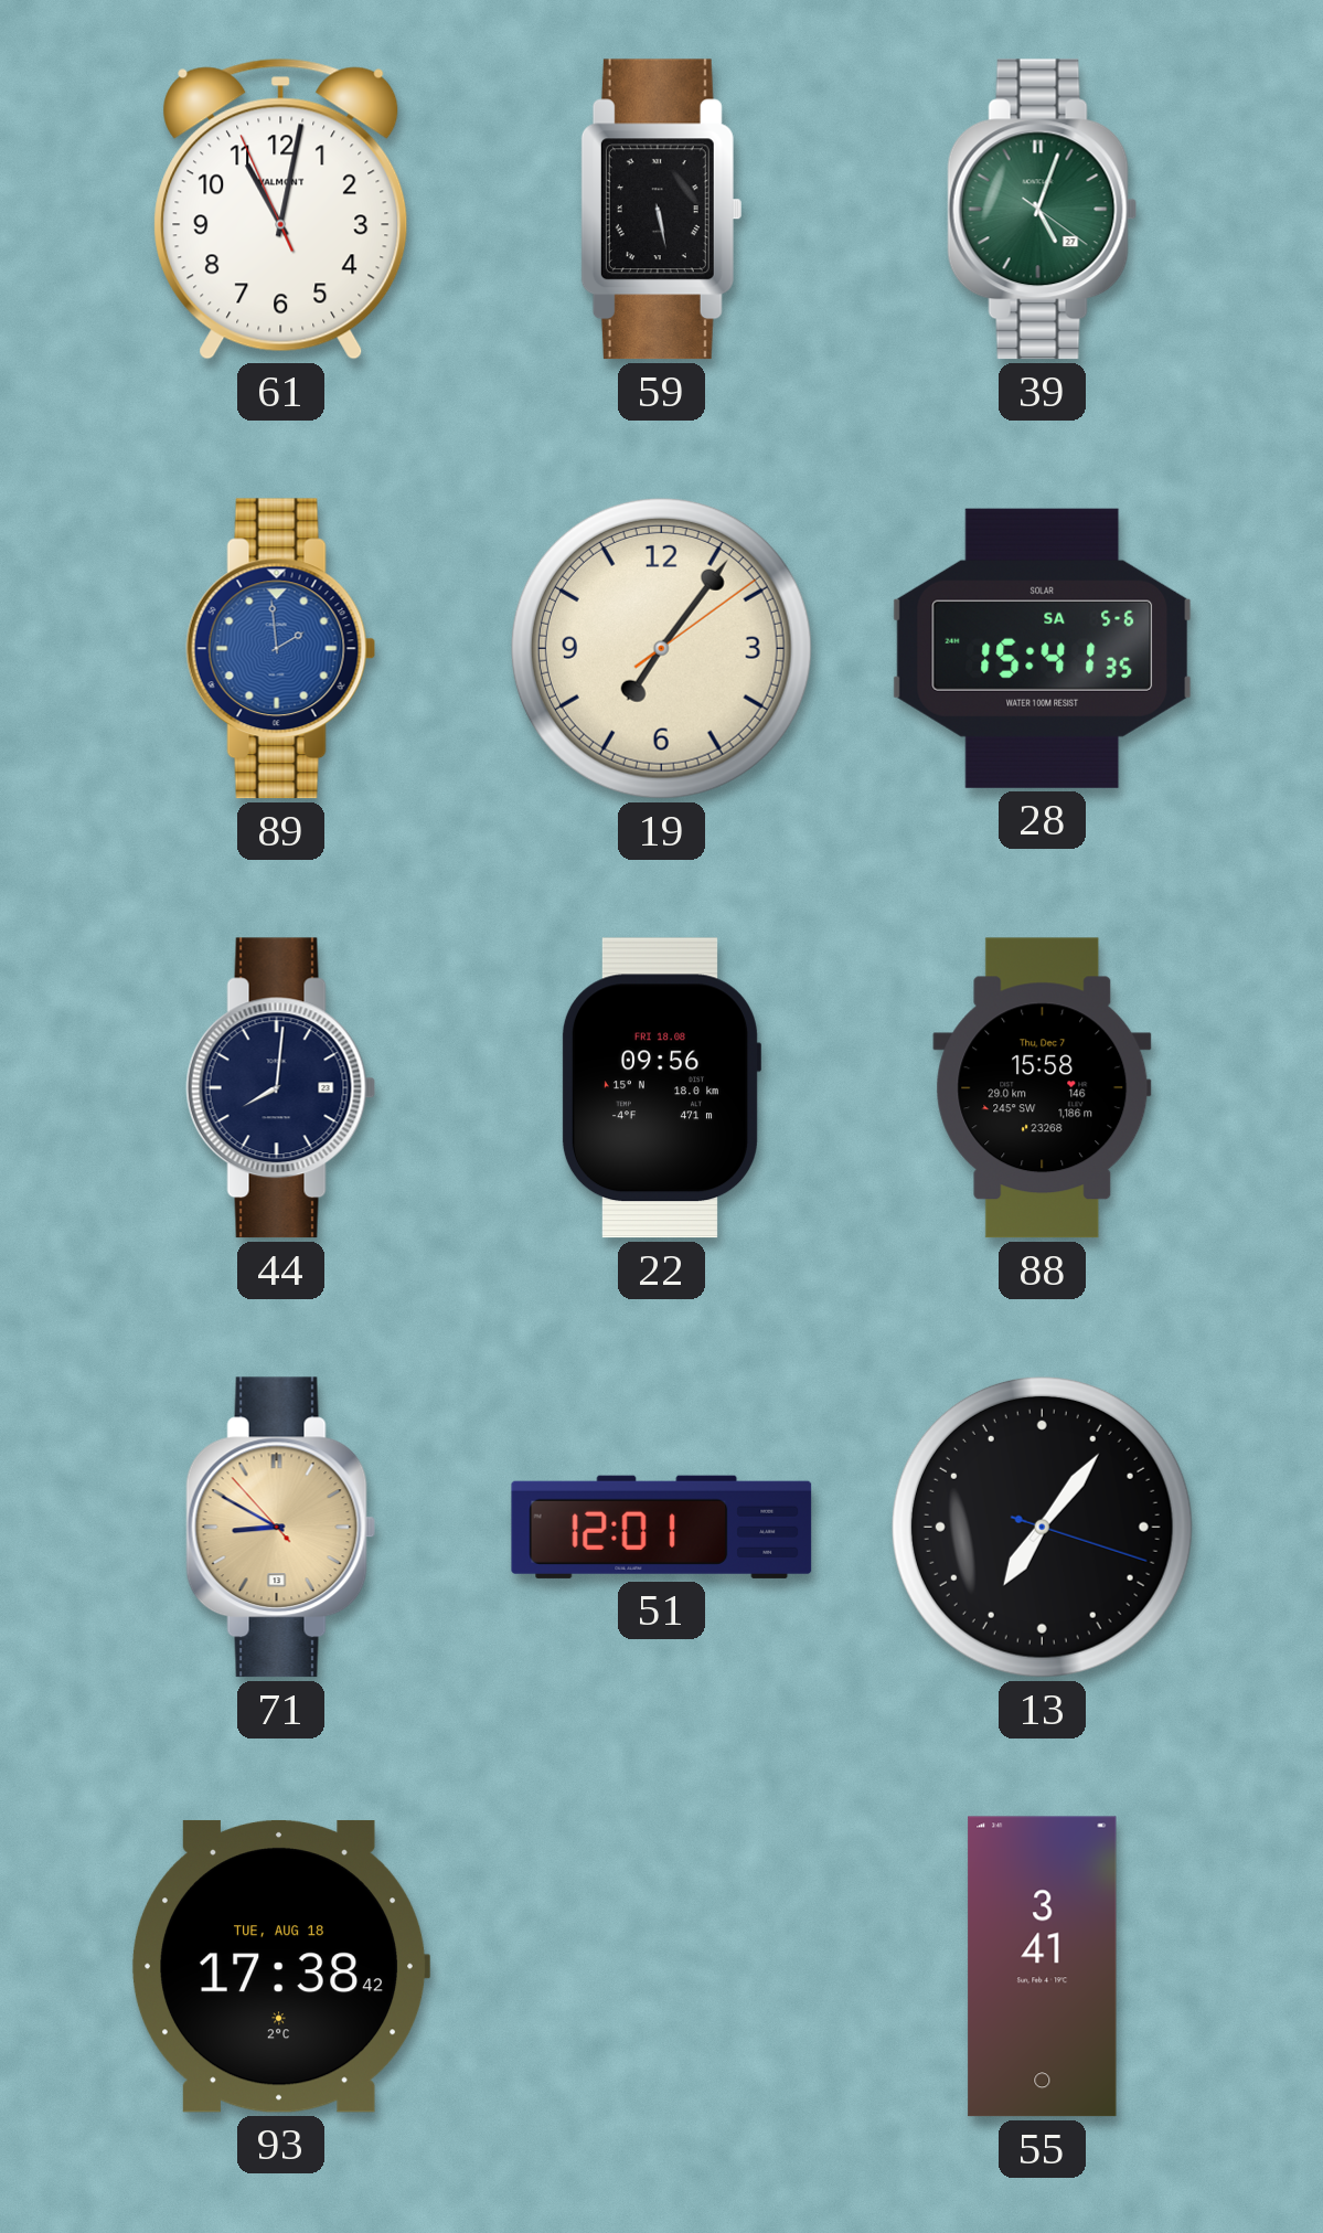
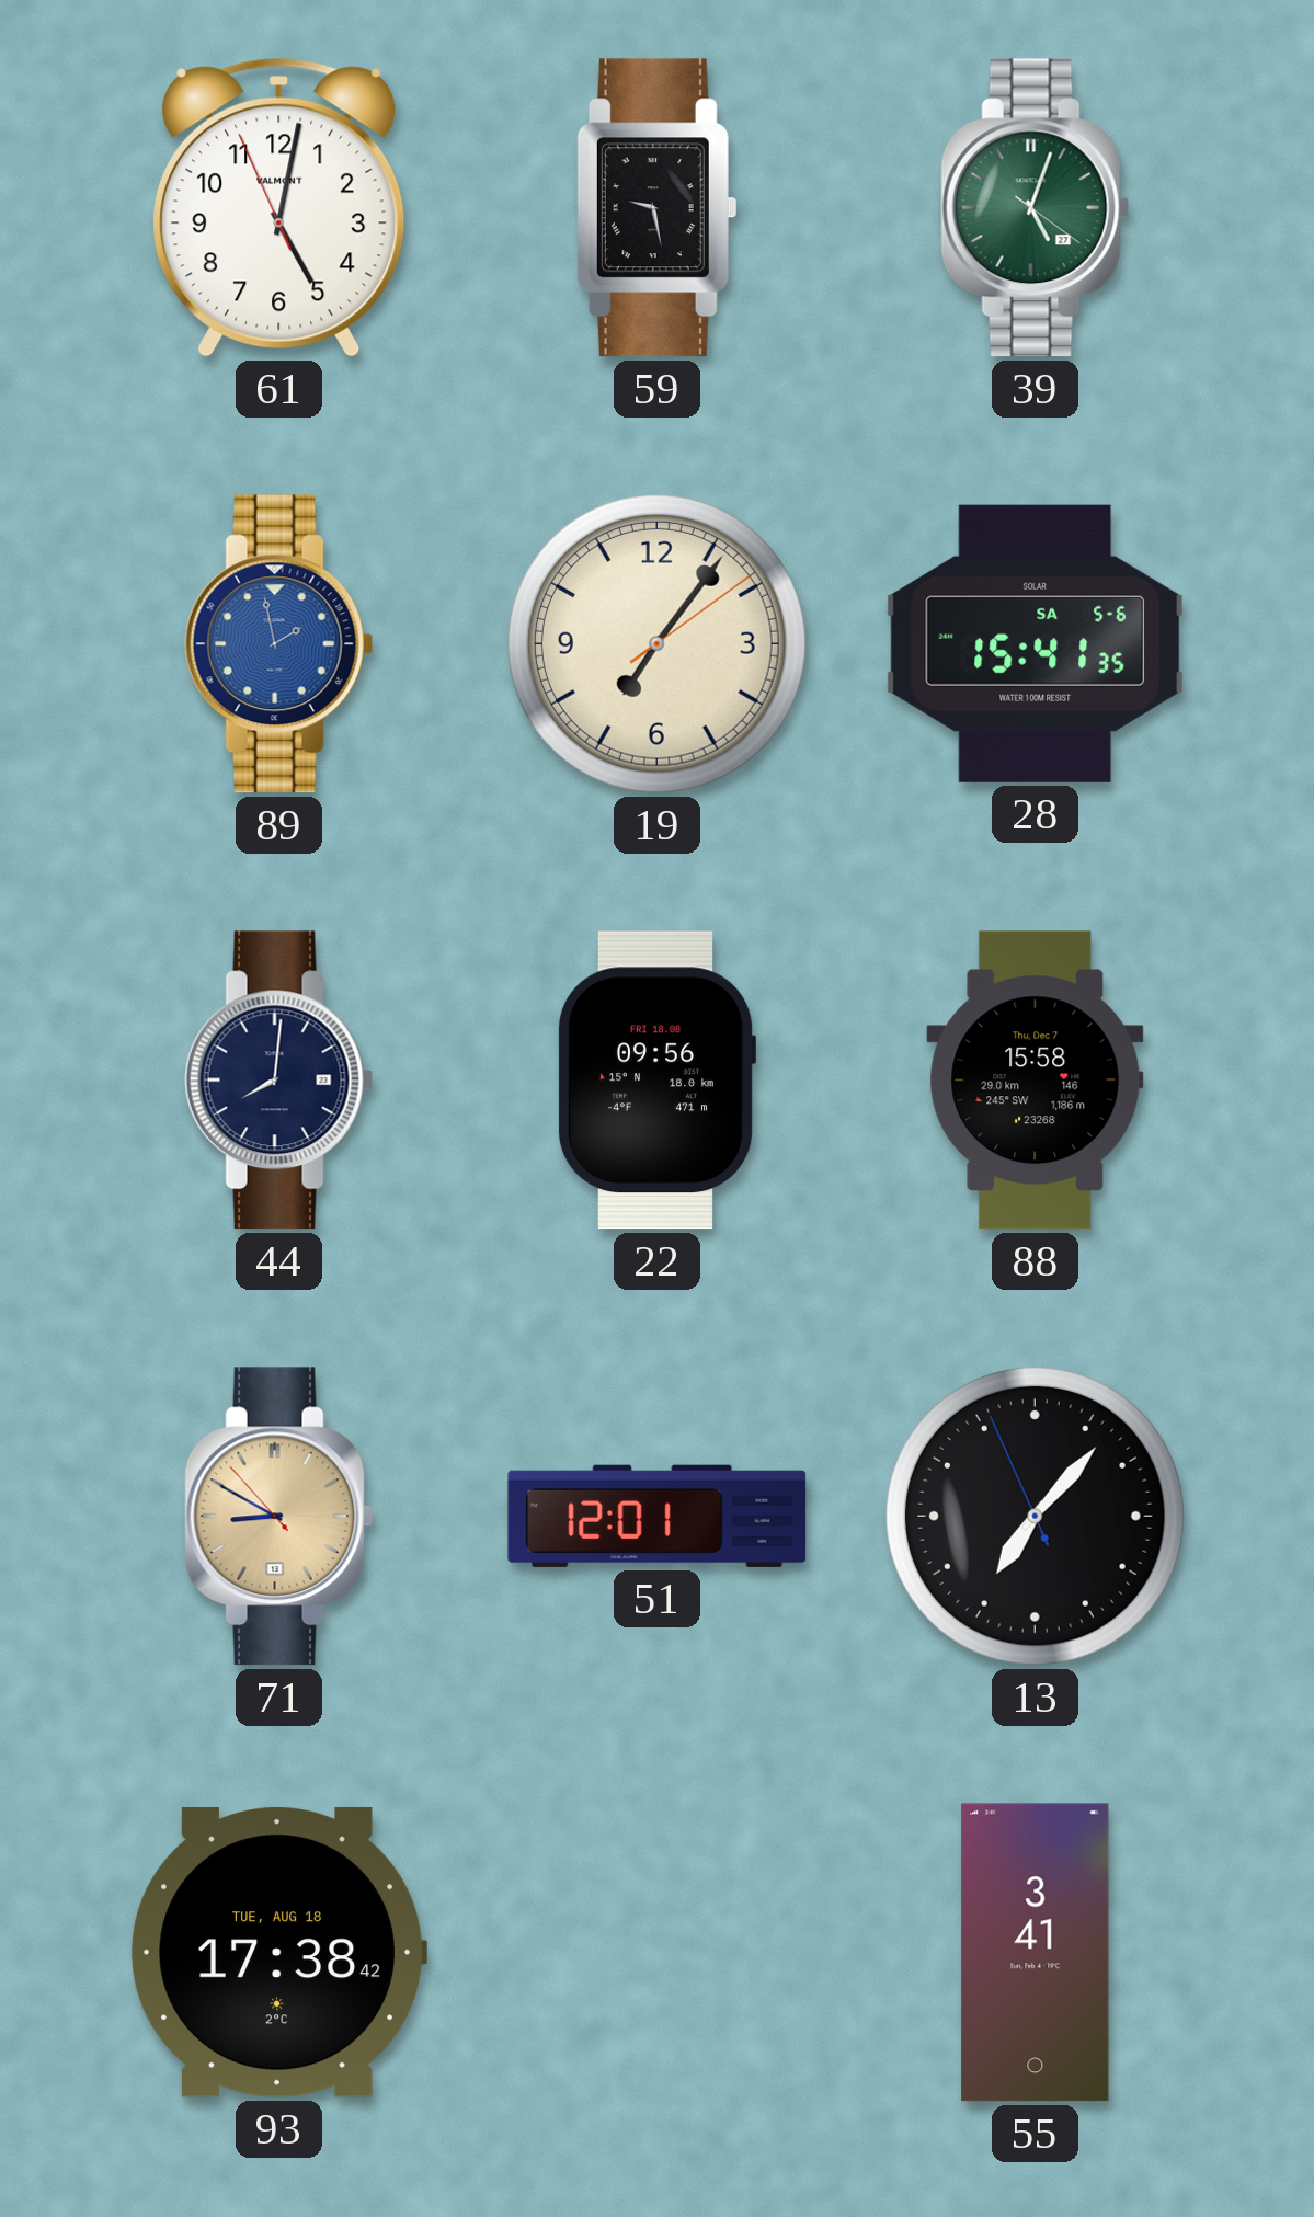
61: 11:01 -> 5:01 (279, 207)
59: 5:28 -> 9:28 (656, 208)
89: 1:59 -> 1:58 (279, 644)
13: 7:06:18 -> 7:06:56 (1035, 1516)
